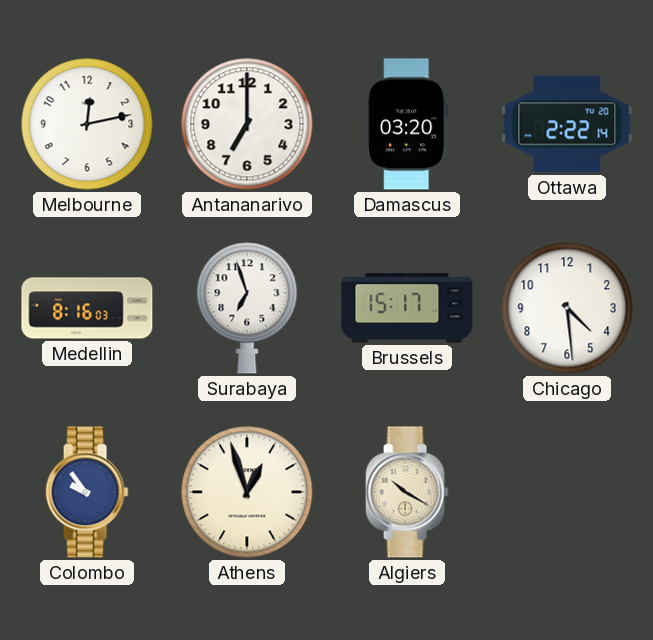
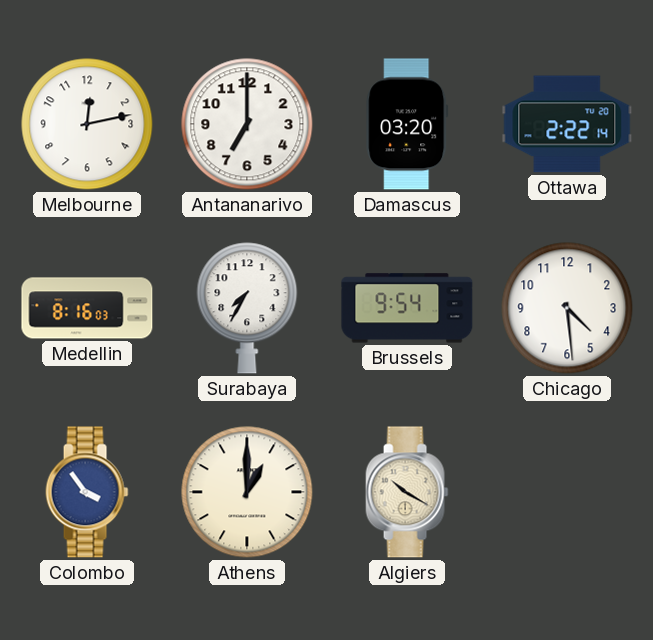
Surabaya: 6:57 -> 7:35 (247, 308)
Brussels: 15:17 -> 9:54 (407, 308)
Colombo: 9:54 -> 3:54 (87, 492)
Athens: 12:57 -> 1:00 (247, 492)
